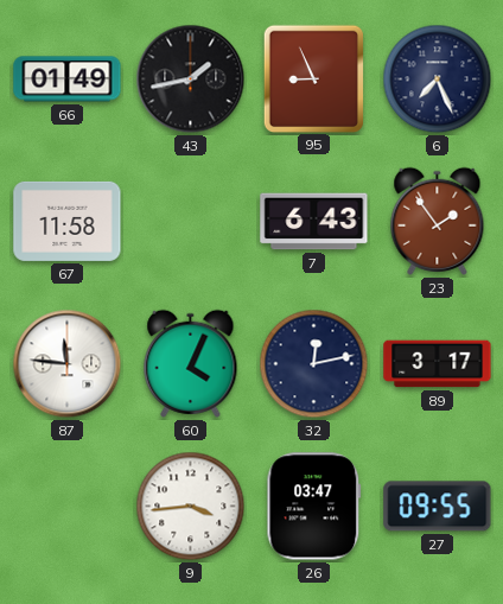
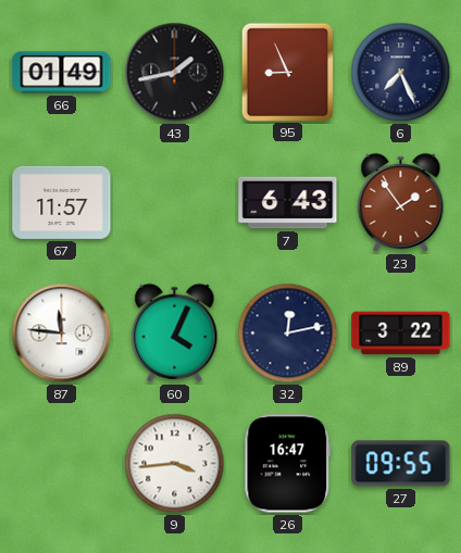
67: 11:58 -> 11:57 (62, 202)
89: 3:17 -> 3:22 (401, 334)
26: 03:47 -> 16:47 (288, 464)
